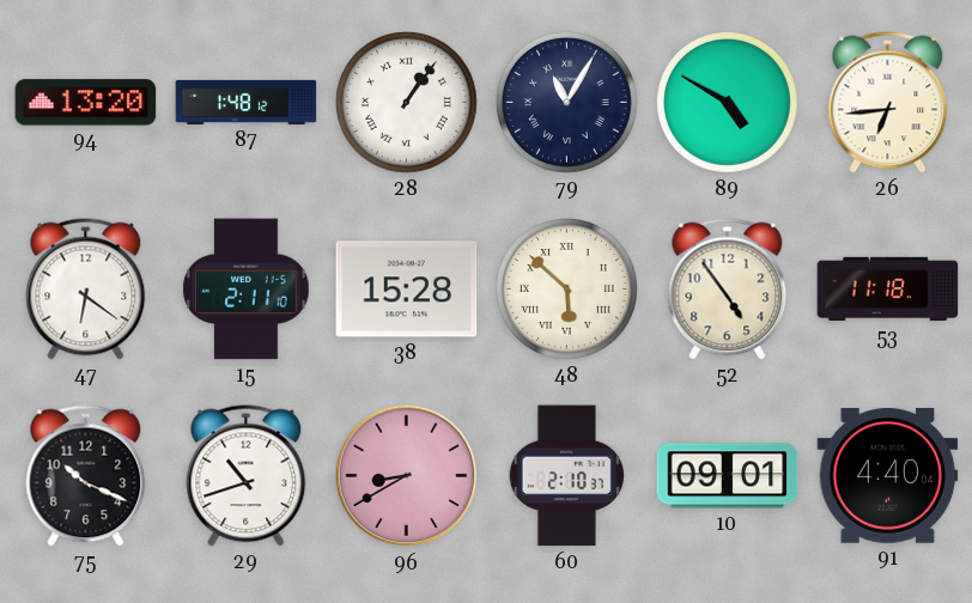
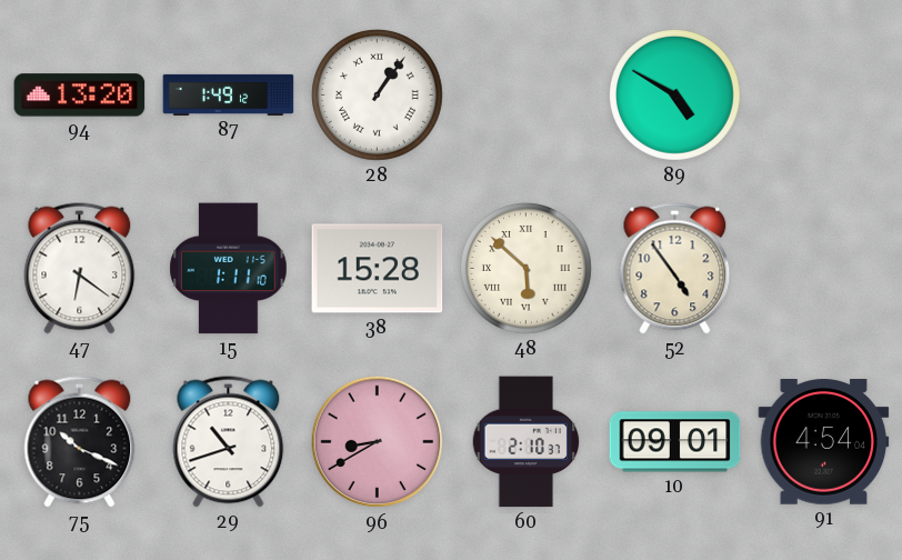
87: 1:48 -> 1:49 (229, 94)
79: 11:05 -> none (566, 102)
26: 6:44 -> none (888, 103)
15: 2:11 -> 1:11 (229, 269)
53: 11:18 -> none (888, 290)
91: 4:40 -> 4:54 (824, 442)
